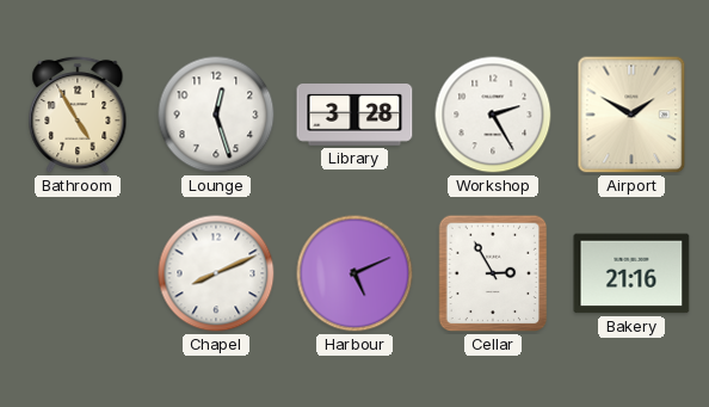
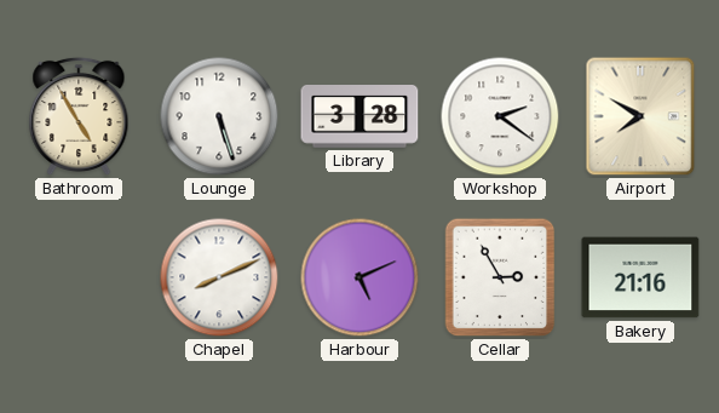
Lounge: 12:27 -> 5:27 (219, 116)
Workshop: 2:25 -> 2:21 (500, 116)
Airport: 1:50 -> 7:50 (640, 116)
